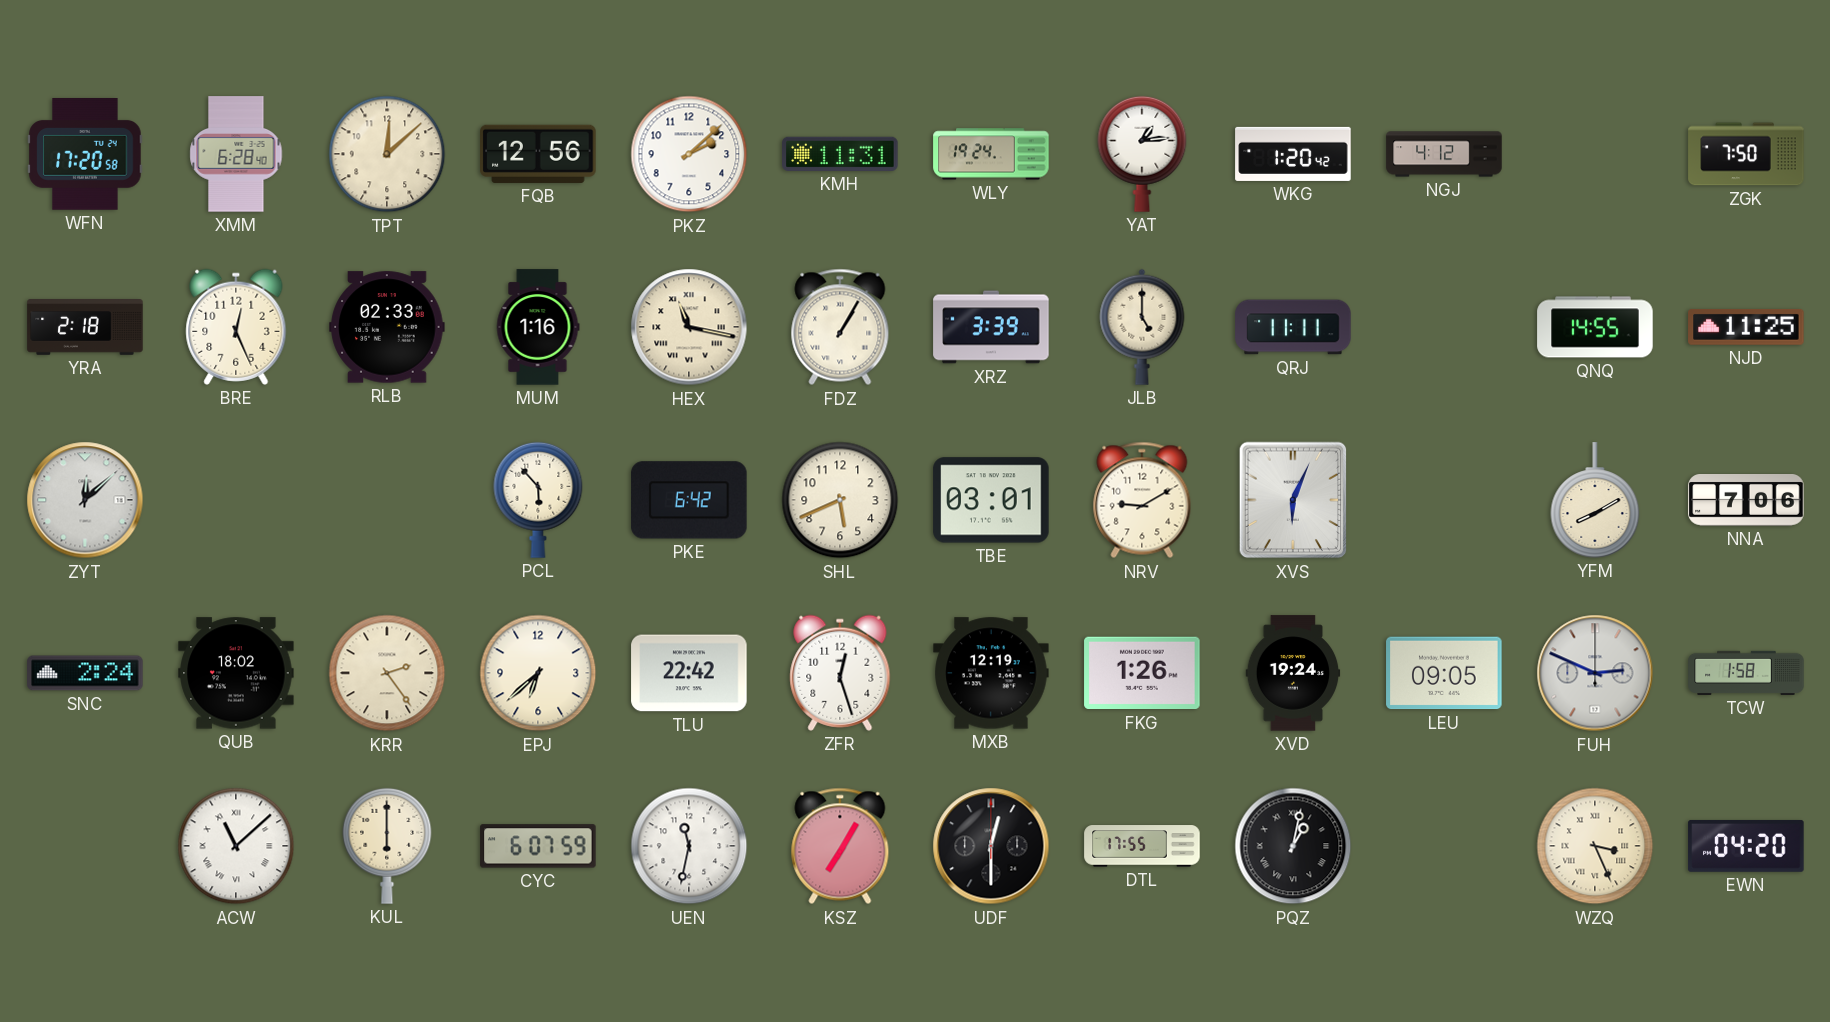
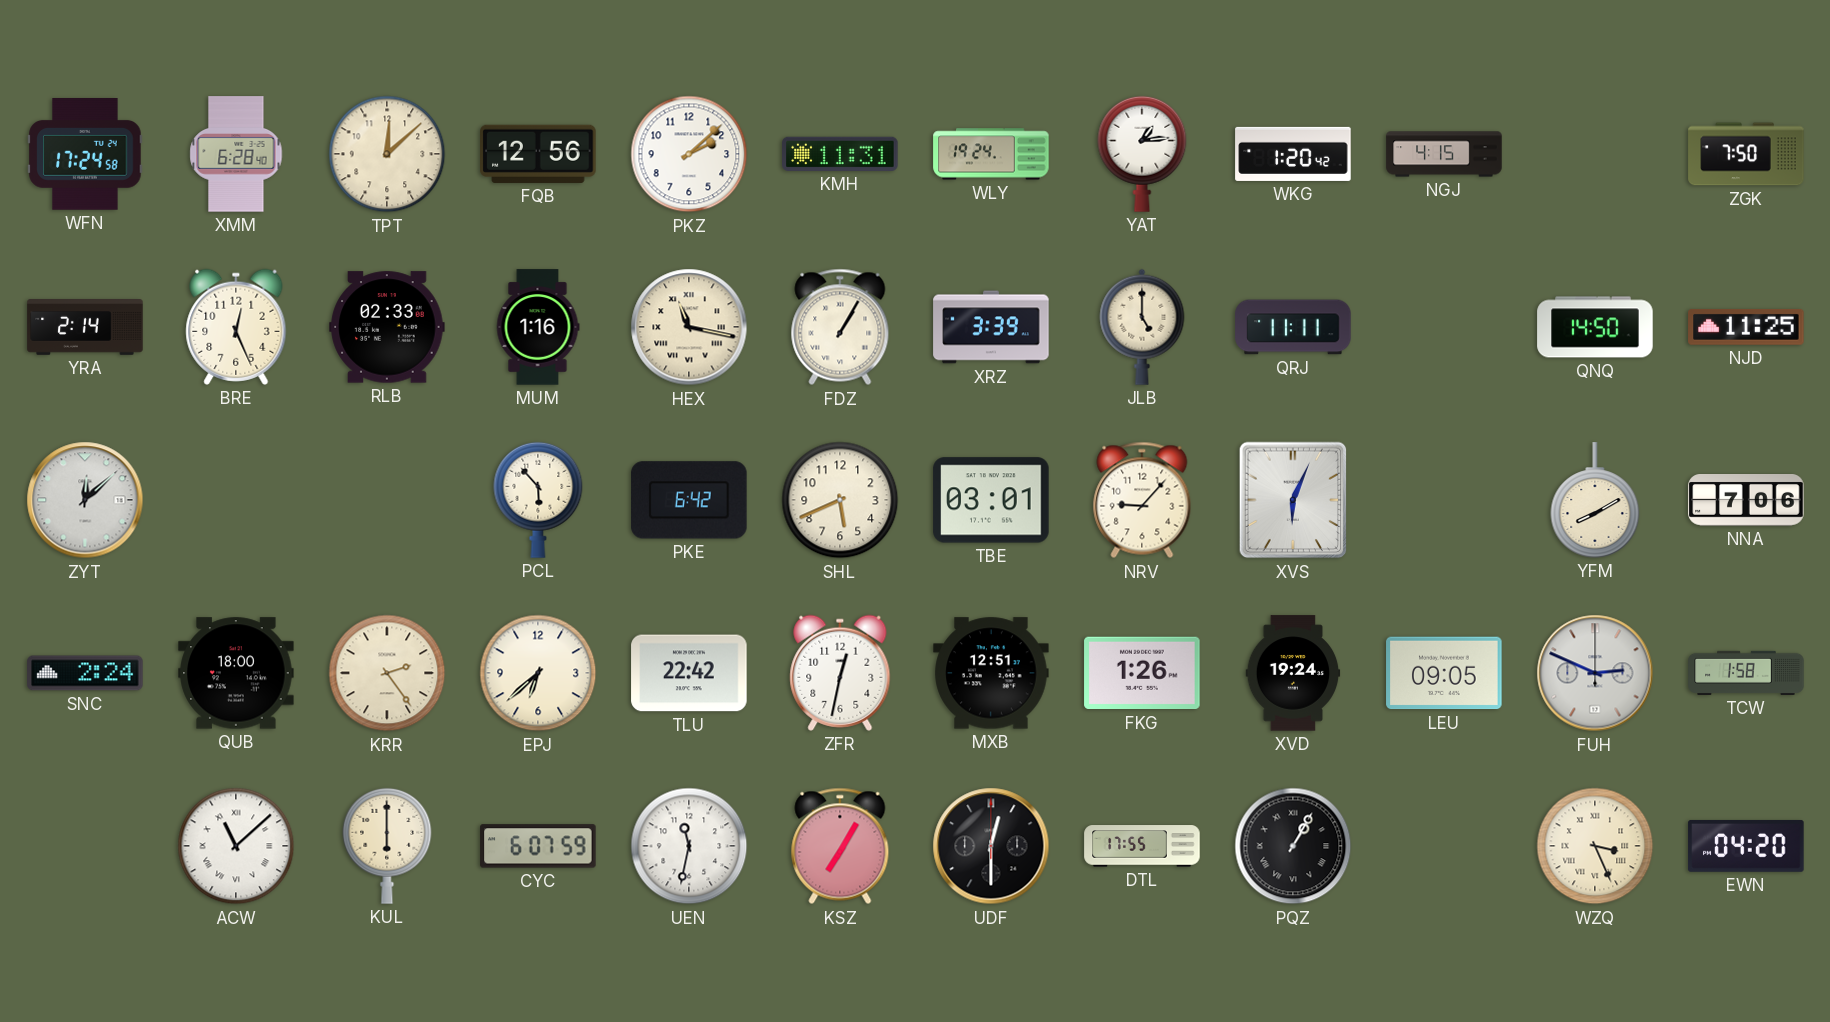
WFN: 17:20 -> 17:24 (85, 155)
NGJ: 4:12 -> 4:15 (1444, 154)
YRA: 2:18 -> 2:14 (85, 328)
QNQ: 14:55 -> 14:50 (1595, 327)
NRV: 9:10 -> 9:07 (1142, 500)
QUB: 18:02 -> 18:00 (236, 673)
ZFR: 12:27 -> 12:32 (840, 673)
MXB: 12:19 -> 12:51 (991, 673)
PQZ: 1:02 -> 1:05 (1293, 846)
